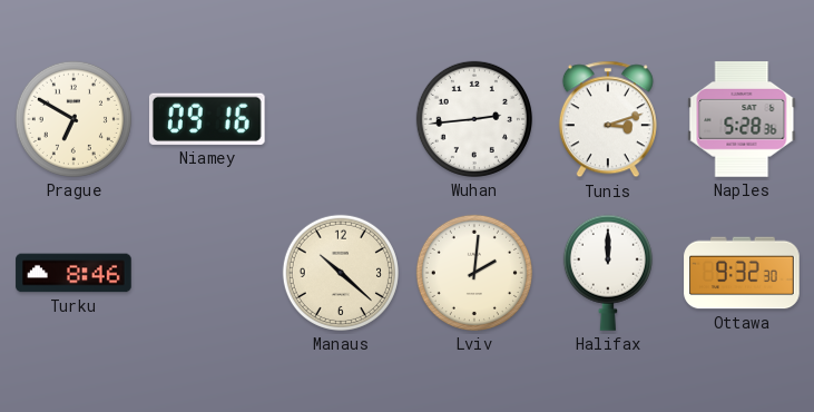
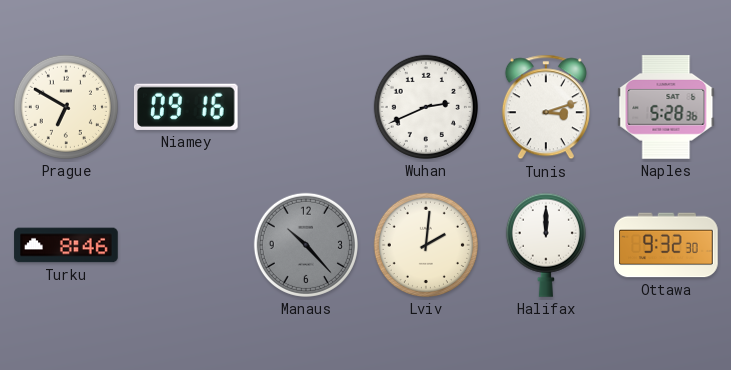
Wuhan: 2:44 -> 2:41 (426, 107)
Manaus: 10:22 -> 10:23 (306, 245)
Manaus dial: cream -> grey (306, 245)
